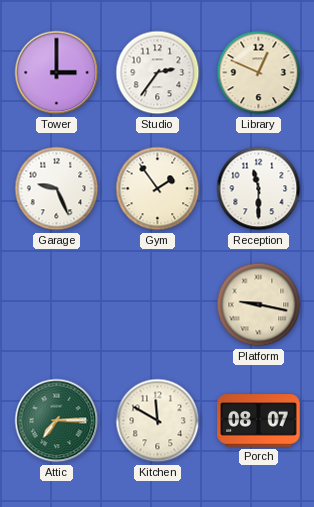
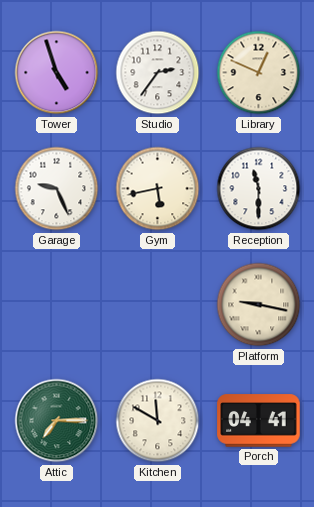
Tower: 3:00 -> 4:57 (57, 73)
Gym: 1:54 -> 5:43 (158, 189)
Porch: 08:07 -> 04:41 (259, 421)
